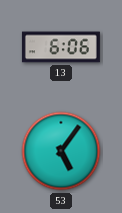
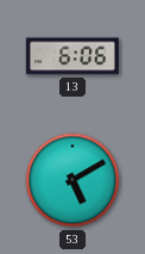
53: 5:06 -> 5:10 (72, 180)
